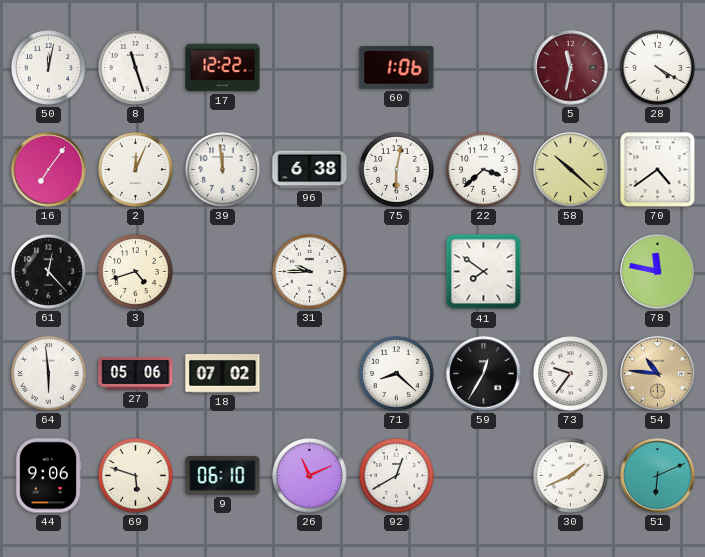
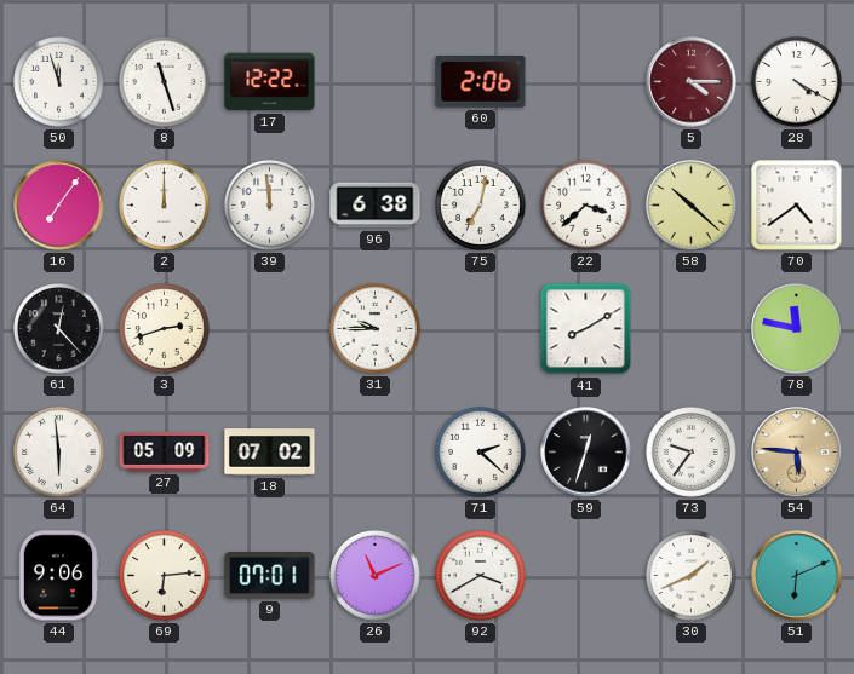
50: 12:02 -> 11:57 (59, 82)
60: 1:06 -> 2:06 (481, 82)
5: 11:32 -> 4:15 (692, 82)
2: 12:04 -> 12:00 (165, 206)
75: 6:02 -> 7:02 (481, 206)
3: 4:42 -> 2:42 (165, 329)
41: 7:51 -> 8:10 (586, 329)
27: 05:06 -> 05:09 (165, 453)
71: 8:22 -> 2:22 (481, 453)
59: 12:35 -> 12:33 (586, 453)
54: 10:46 -> 5:46 (797, 453)
69: 5:48 -> 6:14 (165, 576)
9: 06:10 -> 07:01 (270, 576)
92: 12:40 -> 3:40 (481, 576)
